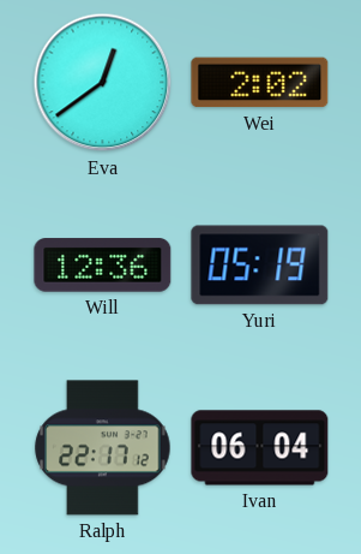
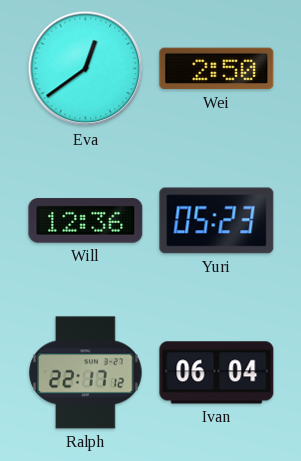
Wei: 2:02 -> 2:50 (217, 69)
Yuri: 05:19 -> 05:23 (217, 221)
